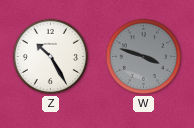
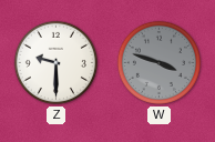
Z: 10:25 -> 9:30 (55, 62)
